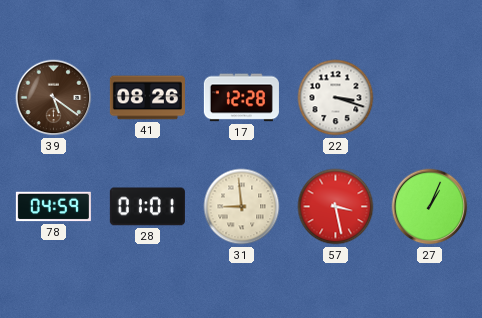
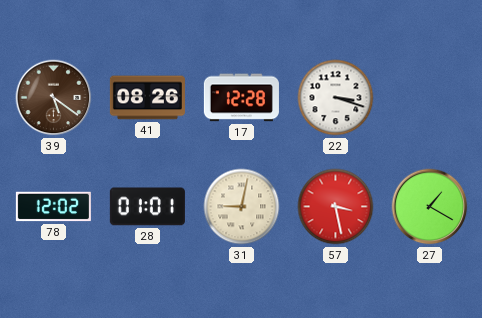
78: 04:59 -> 12:02 (53, 207)
31: 8:59 -> 9:02 (242, 207)
27: 1:04 -> 1:20 (430, 207)
